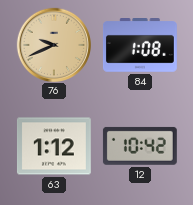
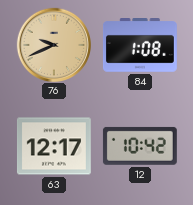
63: 1:12 -> 12:17 (54, 146)
